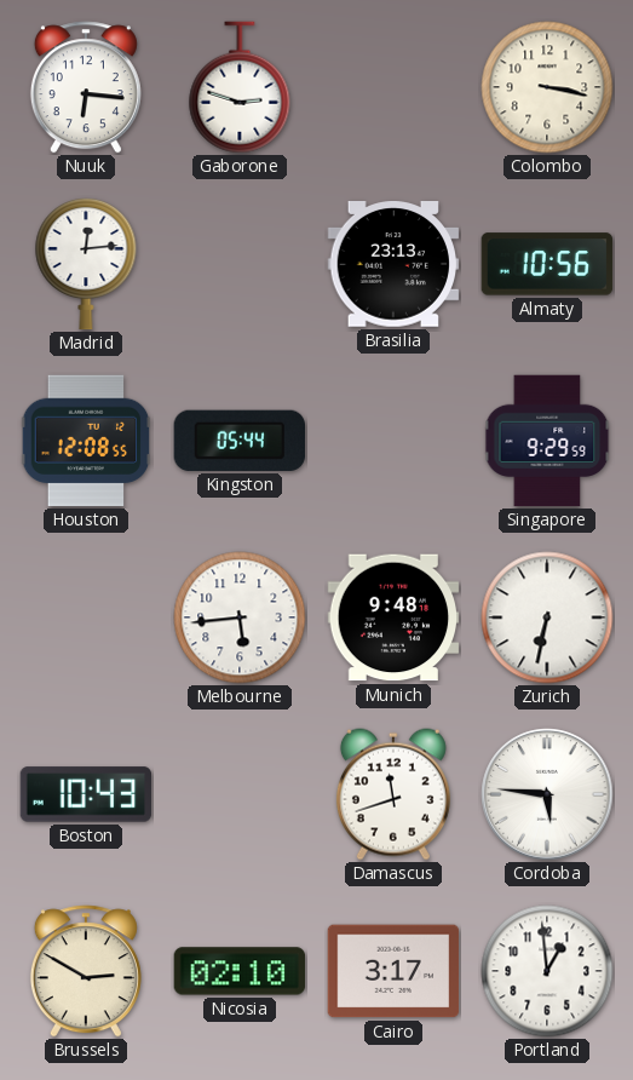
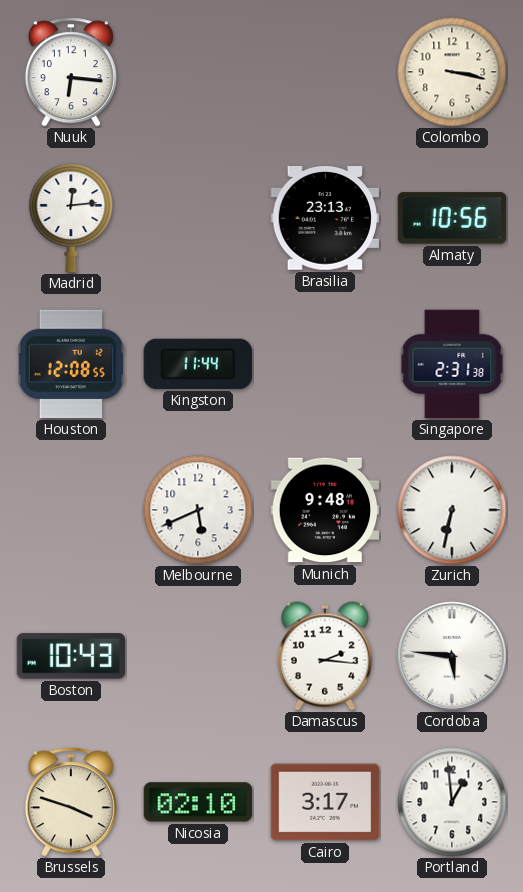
Gaborone: 2:48 -> none (240, 87)
Kingston: 05:44 -> 11:44 (197, 364)
Singapore: 9:29 -> 2:31 (452, 364)
Melbourne: 5:44 -> 5:41 (198, 510)
Damascus: 11:42 -> 2:16 (325, 656)
Brussels: 2:50 -> 3:48 (71, 802)
